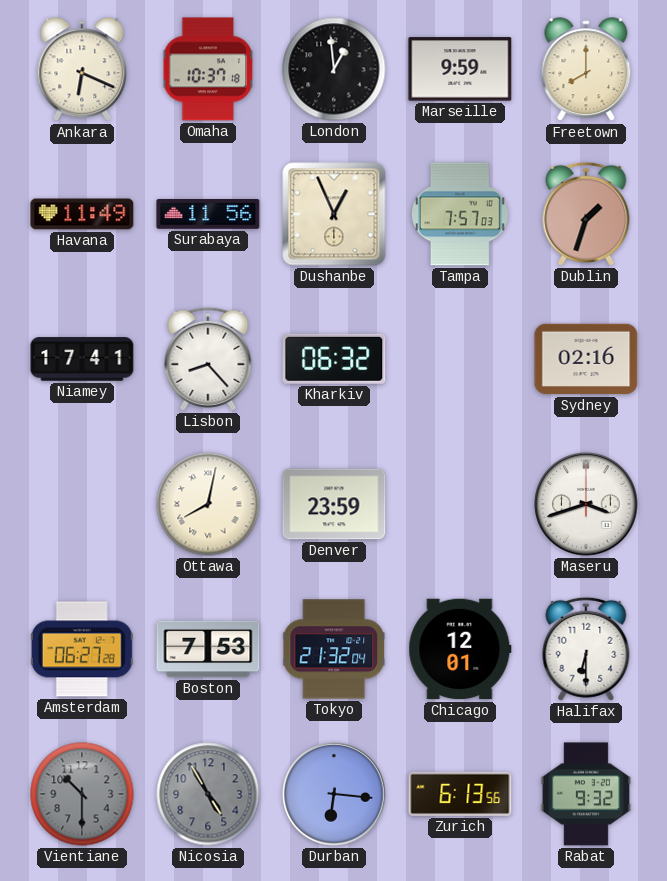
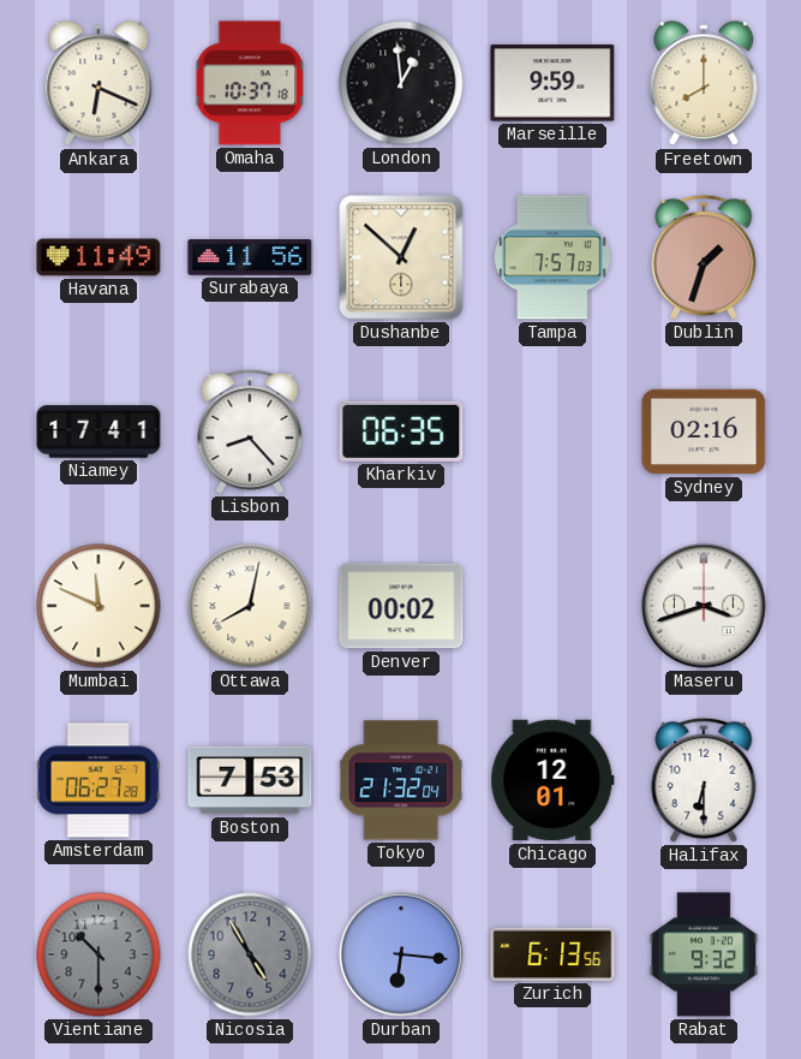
Dushanbe: 12:56 -> 12:52 (401, 257)
Kharkiv: 06:32 -> 06:35 (401, 432)
Mumbai: none -> 11:49 (98, 606)
Denver: 23:59 -> 00:02 (401, 606)
